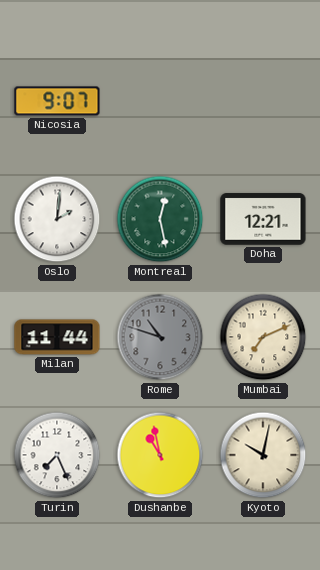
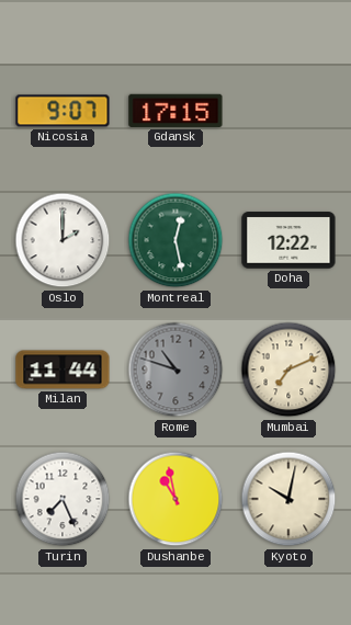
Gdansk: none -> 17:15 (175, 111)
Oslo: 2:01 -> 2:00 (63, 240)
Doha: 12:21 -> 12:22 (288, 240)
